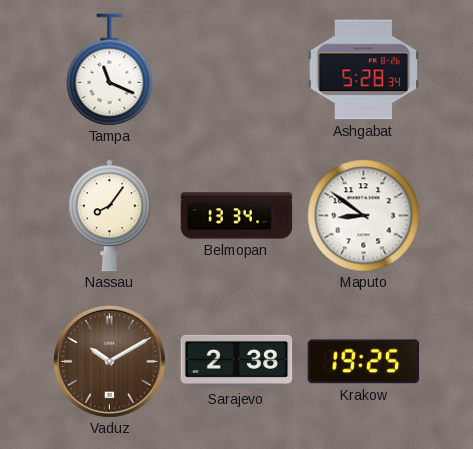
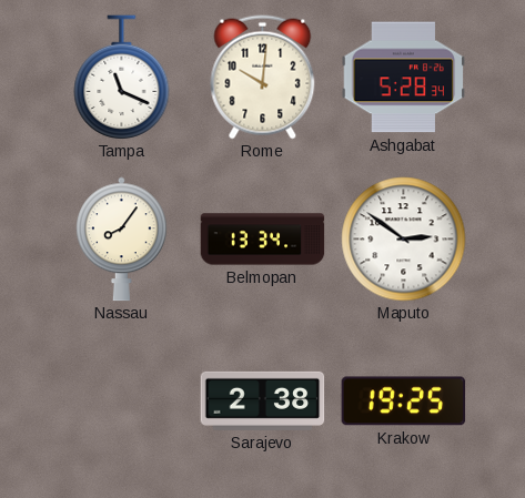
Rome: none -> 10:01 (263, 78)
Maputo: 8:51 -> 2:51 (404, 240)
Vaduz: 10:10 -> none (109, 361)
